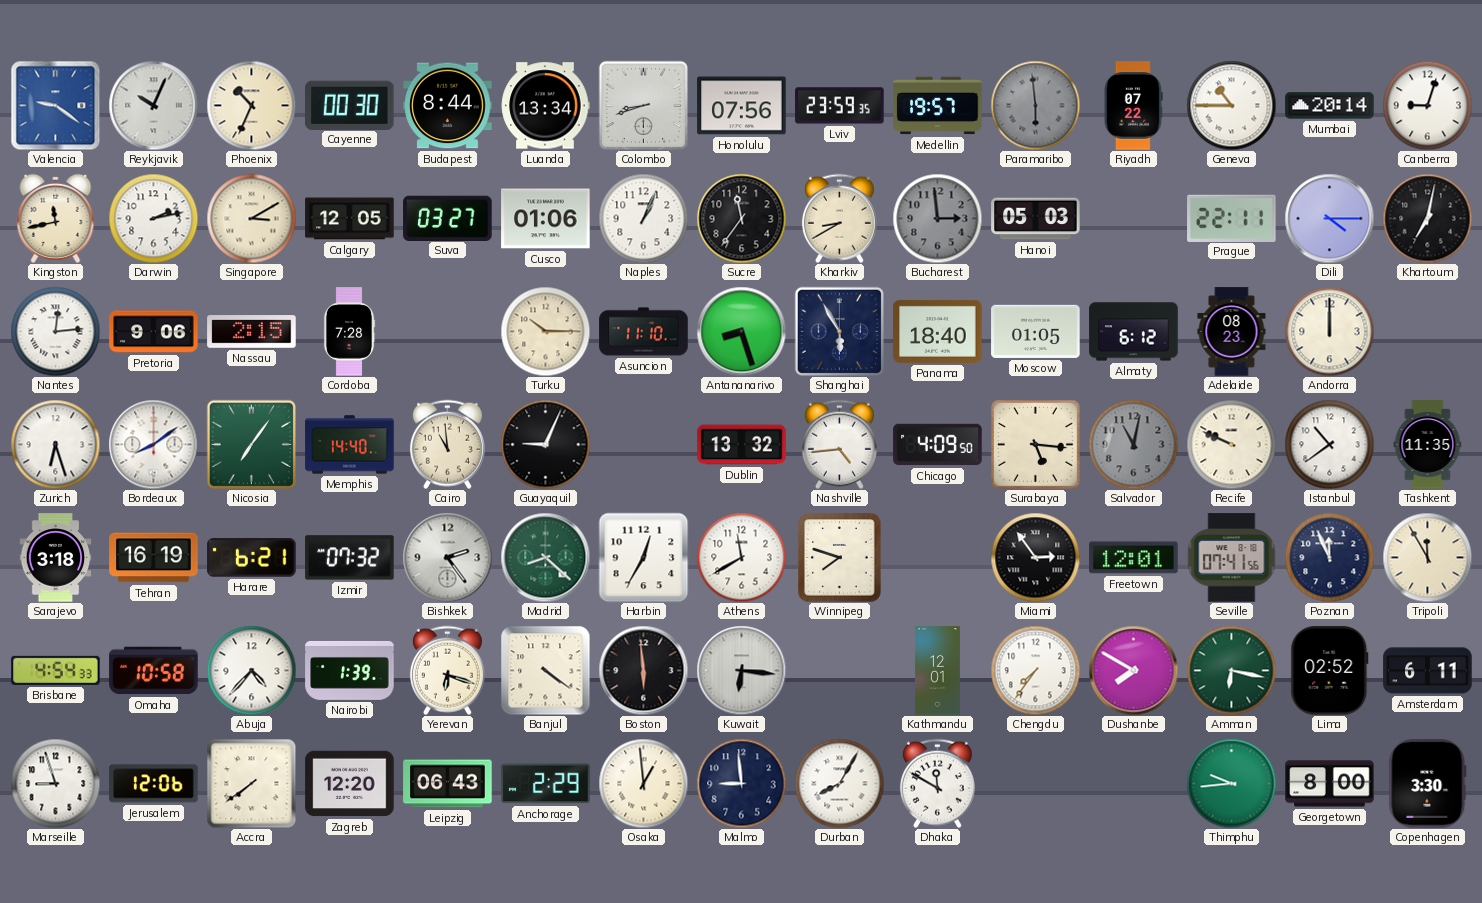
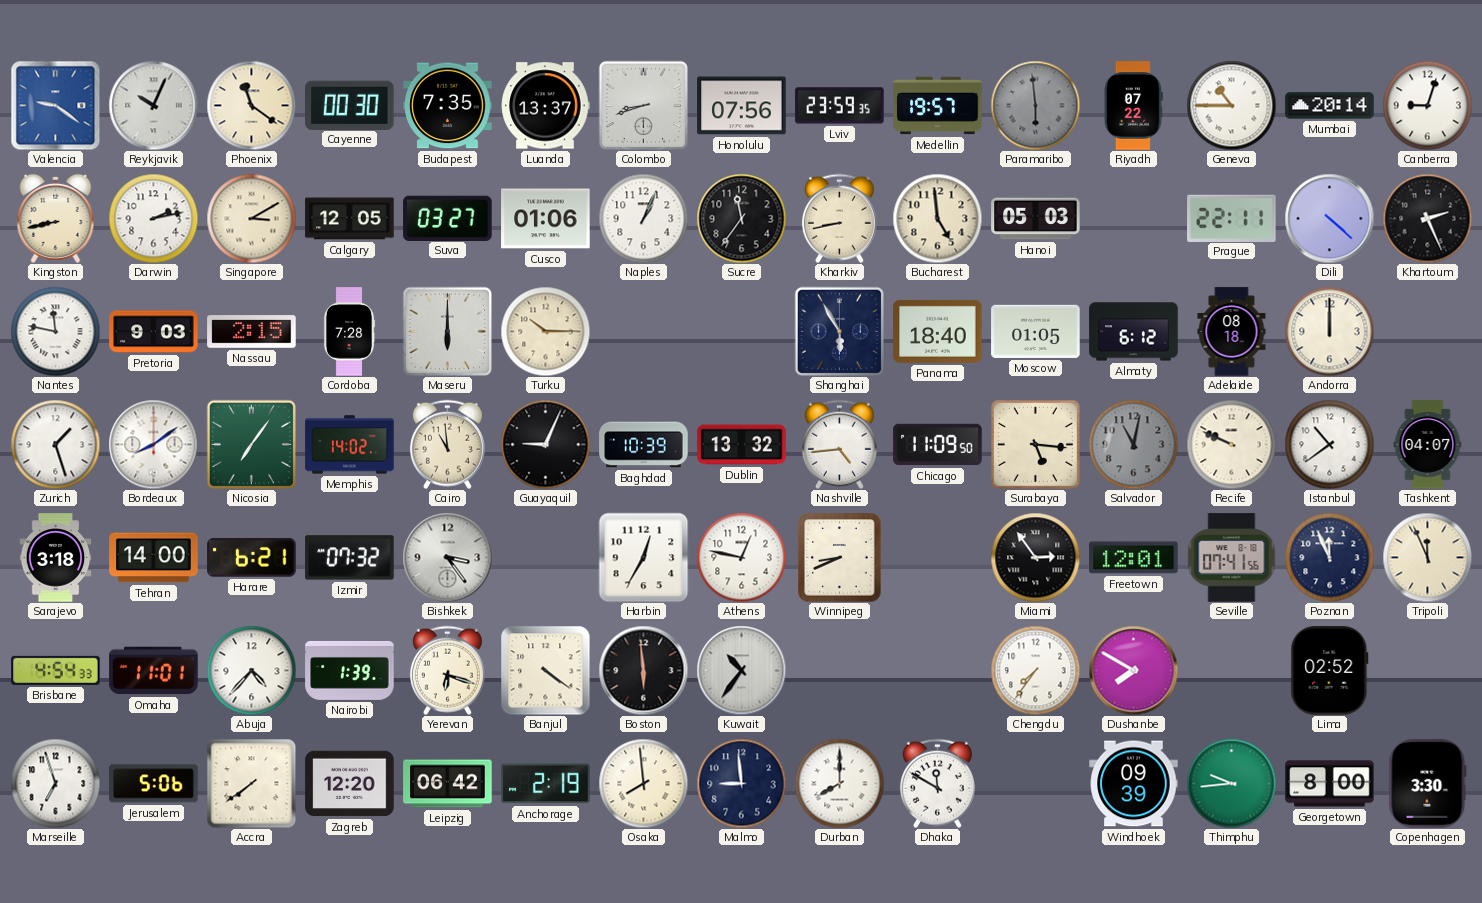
Phoenix: 10:34 -> 11:21 (251, 105)
Budapest: 8:44 -> 7:35 (448, 106)
Luanda: 13:34 -> 13:37 (545, 106)
Kingston: 11:43 -> 8:43 (56, 218)
Kharkiv: 8:40 -> 8:43 (839, 218)
Bucharest: 2:59 -> 4:59 (937, 218)
Bucharest dial: grey -> cream (937, 218)
Dili: 4:15 -> 4:22 (1329, 218)
Khartoum: 7:02 -> 2:26 (1427, 218)
Nantes: 12:14 -> 11:47 (55, 331)
Pretoria: 9:06 -> 9:03 (154, 332)
Maseru: none -> 6:00 (447, 331)
Asuncion: 11:10 -> none (644, 332)
Antananarivo: 8:27 -> none (741, 331)
Adelaide: 08:23 -> 08:18 (1232, 332)
Zurich: 6:27 -> 1:27 (55, 444)
Memphis: 14:40 -> 14:02 (350, 445)
Baghdad: none -> 10:39 (644, 445)
Chicago: 4:09 -> 11:09 (938, 445)
Tashkent: 11:35 -> 04:07 (1428, 445)
Tehran: 16:19 -> 14:00 (154, 558)
Bishkek: 2:24 -> 3:24 (447, 557)
Madrid: 8:22 -> none (545, 557)
Athens: 11:40 -> 12:47 (741, 557)
Winnipeg: 7:48 -> 8:41 (840, 558)
Tripoli: 11:55 -> 11:56 (1427, 557)
Omaha: 10:58 -> 11:01 (154, 671)
Kuwait: 6:16 -> 10:36 (741, 670)
Kathmandu: 12:01 -> none (937, 671)
Amman: 6:17 -> none (1231, 670)
Amsterdam: 6:11 -> none (1428, 671)
Marseille: 8:57 -> 6:57 (55, 783)
Jerusalem: 12:06 -> 5:06 (154, 784)
Leipzig: 06:43 -> 06:42 (448, 784)
Anchorage: 2:29 -> 2:19 (546, 784)
Osaka: 12:59 -> 7:59 (643, 783)
Durban: 8:05 -> 8:00 (839, 783)
Windhoek: none -> 09:39 (1134, 784)
